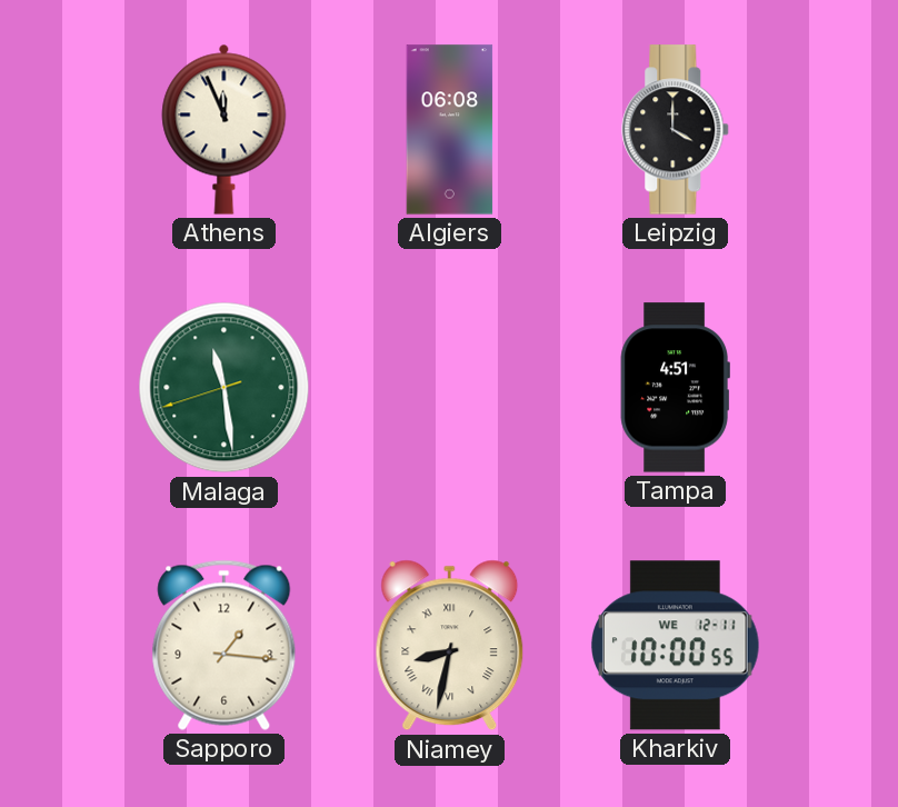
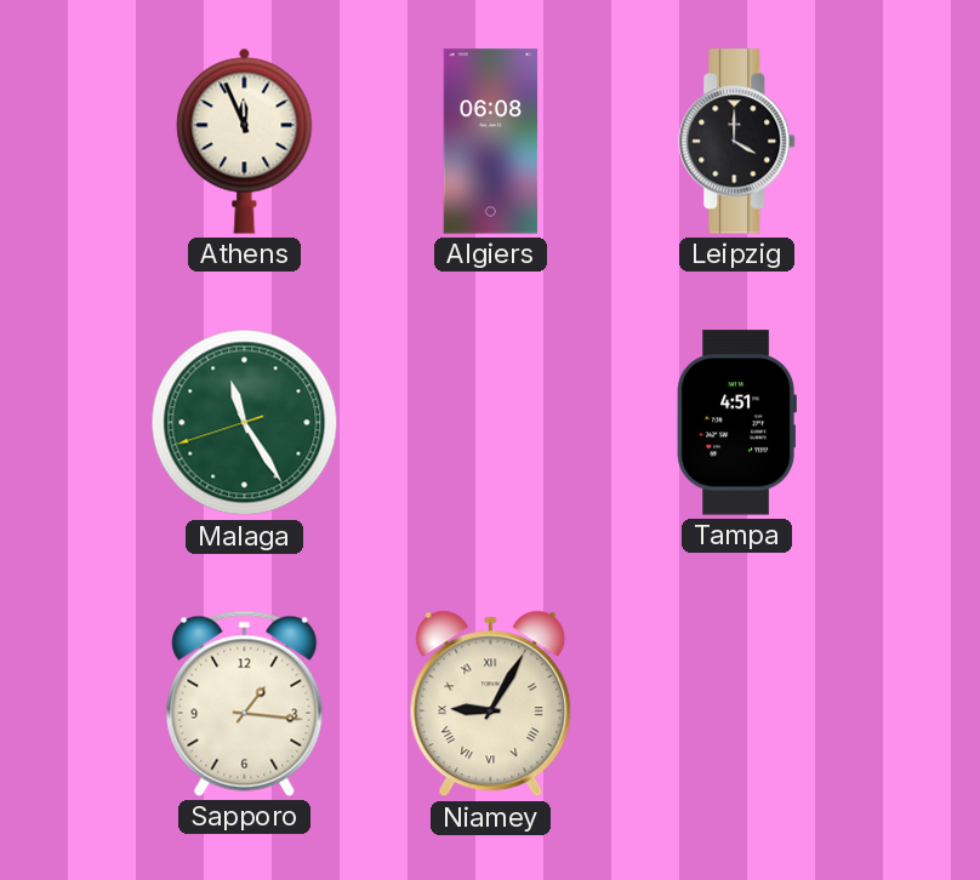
Malaga: 11:28 -> 11:24 (245, 423)
Niamey: 8:32 -> 9:05 (491, 704)
Kharkiv: 10:00 -> none (676, 646)
